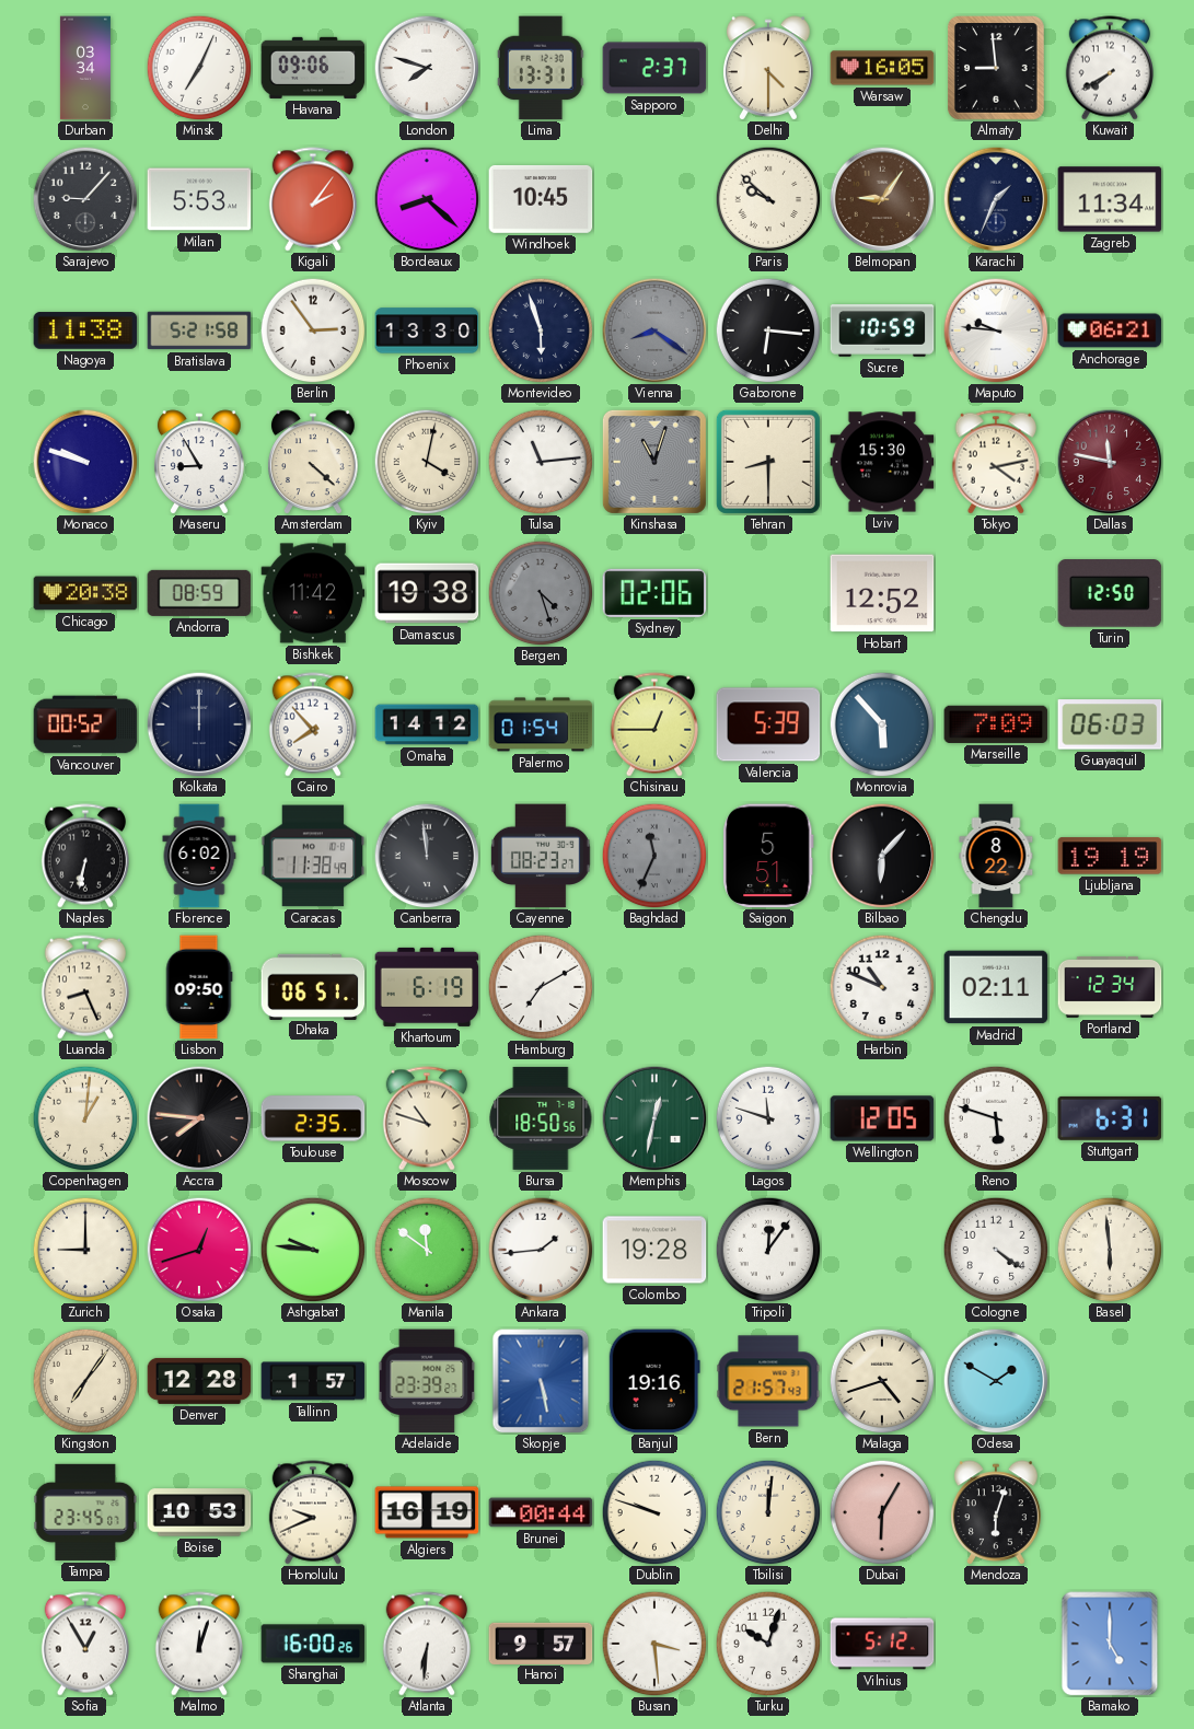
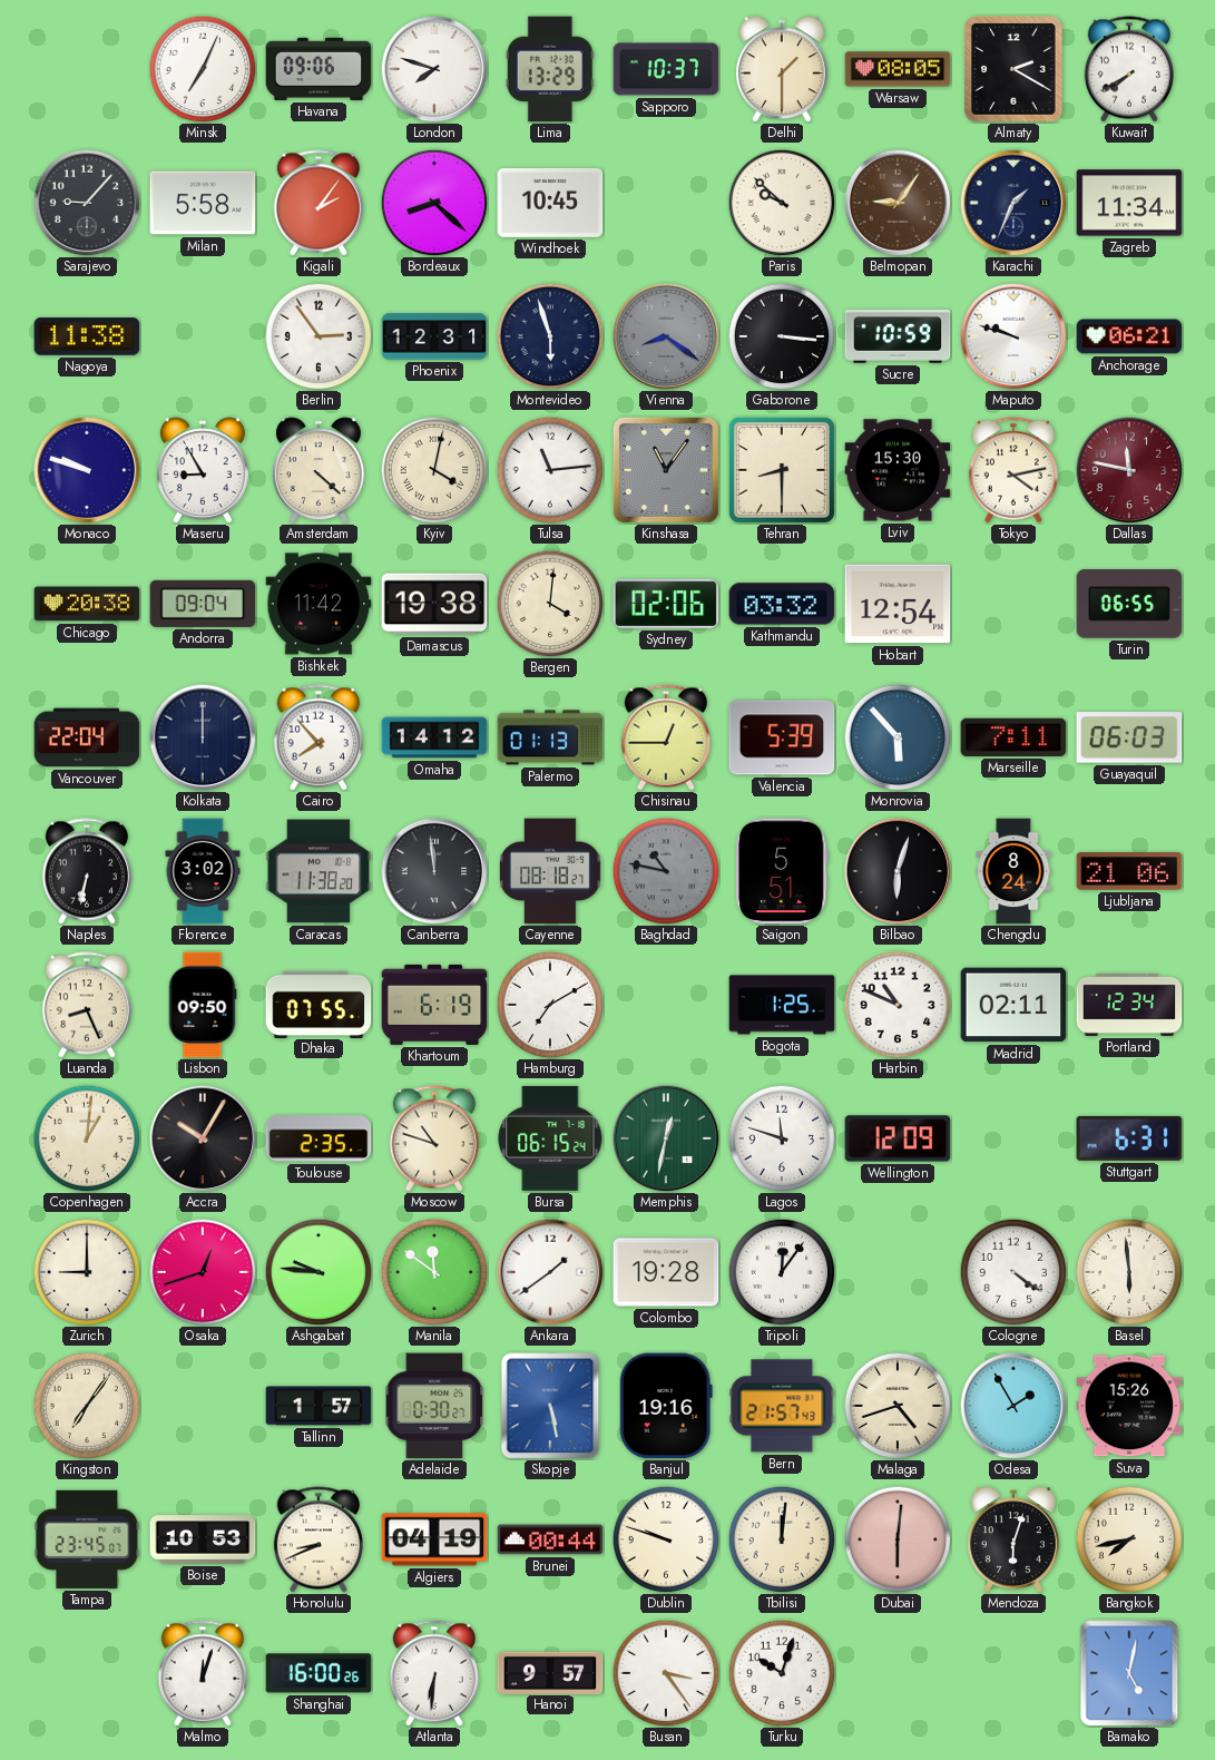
Durban: 03:34 -> none (85, 68)
Lima: 13:31 -> 13:29 (550, 69)
Sapporo: 2:37 -> 10:37 (666, 69)
Delhi: 4:30 -> 1:30 (782, 69)
Warsaw: 16:05 -> 08:05 (898, 69)
Almaty: 8:59 -> 2:20 (1015, 70)
Milan: 5:53 -> 5:58 (203, 203)
Bratislava: 5:21 -> none (199, 330)
Phoenix: 13:30 -> 12:31 (434, 336)
Gaborone: 6:16 -> 3:16 (782, 336)
Maputo: 9:46 -> 9:48 (1013, 336)
Kinshasa: 11:03 -> 11:06 (666, 470)
Andorra: 08:59 -> 09:04 (203, 604)
Bergen: 4:27 -> 4:01 (550, 604)
Bergen dial: grey -> cream (550, 604)
Kathmandu: none -> 03:32 (782, 604)
Hobart: 12:52 -> 12:54 (898, 604)
Turin: 12:50 -> 06:55 (1129, 604)
Vancouver: 00:52 -> 22:04 (87, 737)
Palermo: 01:54 -> 01:13 (550, 737)
Marseille: 7:09 -> 7:11 (1013, 737)
Florence: 6:02 -> 3:02 (203, 871)
Caracas: 11:38:49 -> 11:38:20 (319, 871)
Cayenne: 08:23 -> 08:18 (551, 871)
Baghdad: 11:34 -> 10:47 (666, 871)
Bilbao: 6:07 -> 6:03 (898, 871)
Chengdu: 8:22 -> 8:24 (1013, 871)
Ljubljana: 19:19 -> 21:06 (1129, 871)
Dhaka: 06:51 -> 07:55 (319, 1004)
Bogota: none -> 1:25 (782, 1005)
Accra: 7:46 -> 10:05 (203, 1138)
Bursa: 18:50 -> 06:15 (550, 1138)
Wellington: 12:05 -> 12:09 (898, 1138)
Reno: 5:48 -> none (996, 1118)
Ankara: 1:44 -> 1:39 (550, 1272)
Denver: 12:28 -> none (199, 1381)
Adelaide: 23:39 -> 0:30 (434, 1406)
Odesa: 1:50 -> 1:55 (1013, 1406)
Suva: none -> 15:26 (1129, 1406)
Honolulu: 9:41 -> 8:41 (317, 1539)
Algiers: 16:19 -> 04:19 (434, 1539)
Dubai: 6:05 -> 6:01 (898, 1539)
Bangkok: none -> 7:43 (1129, 1539)
Sofia: 12:55 -> none (84, 1644)
Busan: 3:29 -> 3:24 (666, 1673)
Vilnius: 5:12 -> none (882, 1644)
Bamako: 5:00 -> 5:02 (1129, 1673)
